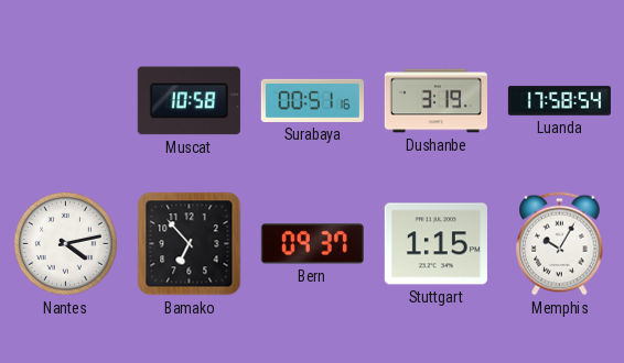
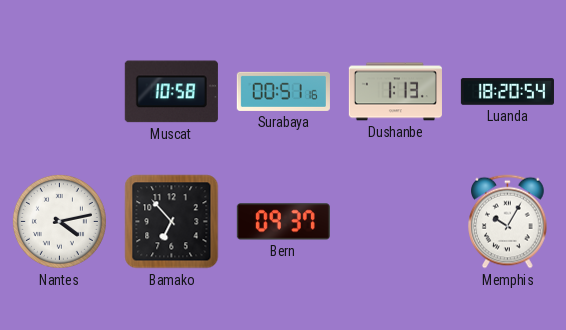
Dushanbe: 3:19 -> 1:13 (395, 92)
Luanda: 17:58 -> 18:20 (507, 92)
Stuttgart: 1:15 -> none (435, 244)
